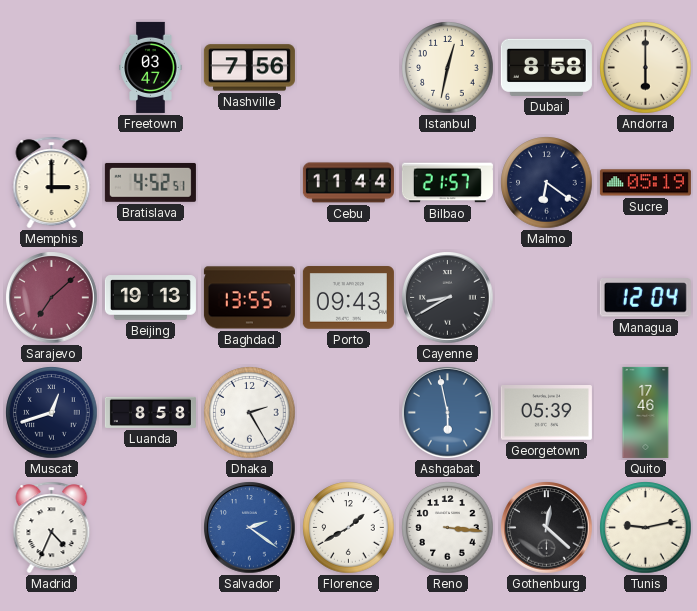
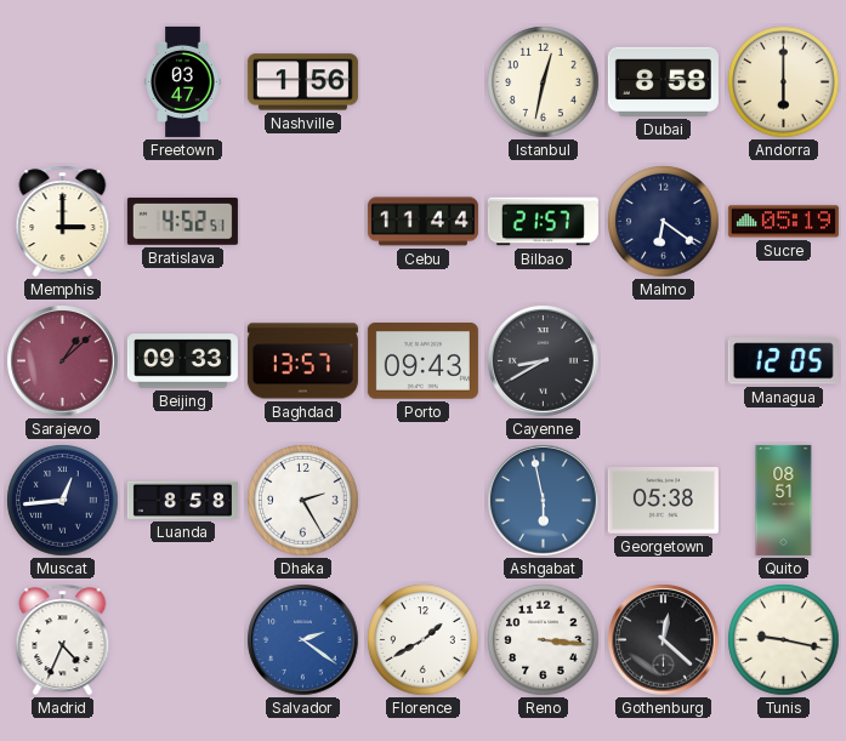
Nashville: 7:56 -> 1:56 (302, 82)
Sarajevo: 7:08 -> 1:08 (63, 361)
Beijing: 19:13 -> 09:33 (182, 361)
Baghdad: 13:55 -> 13:57 (302, 361)
Managua: 12:04 -> 12:05 (783, 361)
Muscat: 12:42 -> 12:44 (63, 501)
Georgetown: 05:39 -> 05:38 (663, 501)
Quito: 17:46 -> 08:51 (784, 500)
Tunis: 9:13 -> 9:17 (784, 640)
